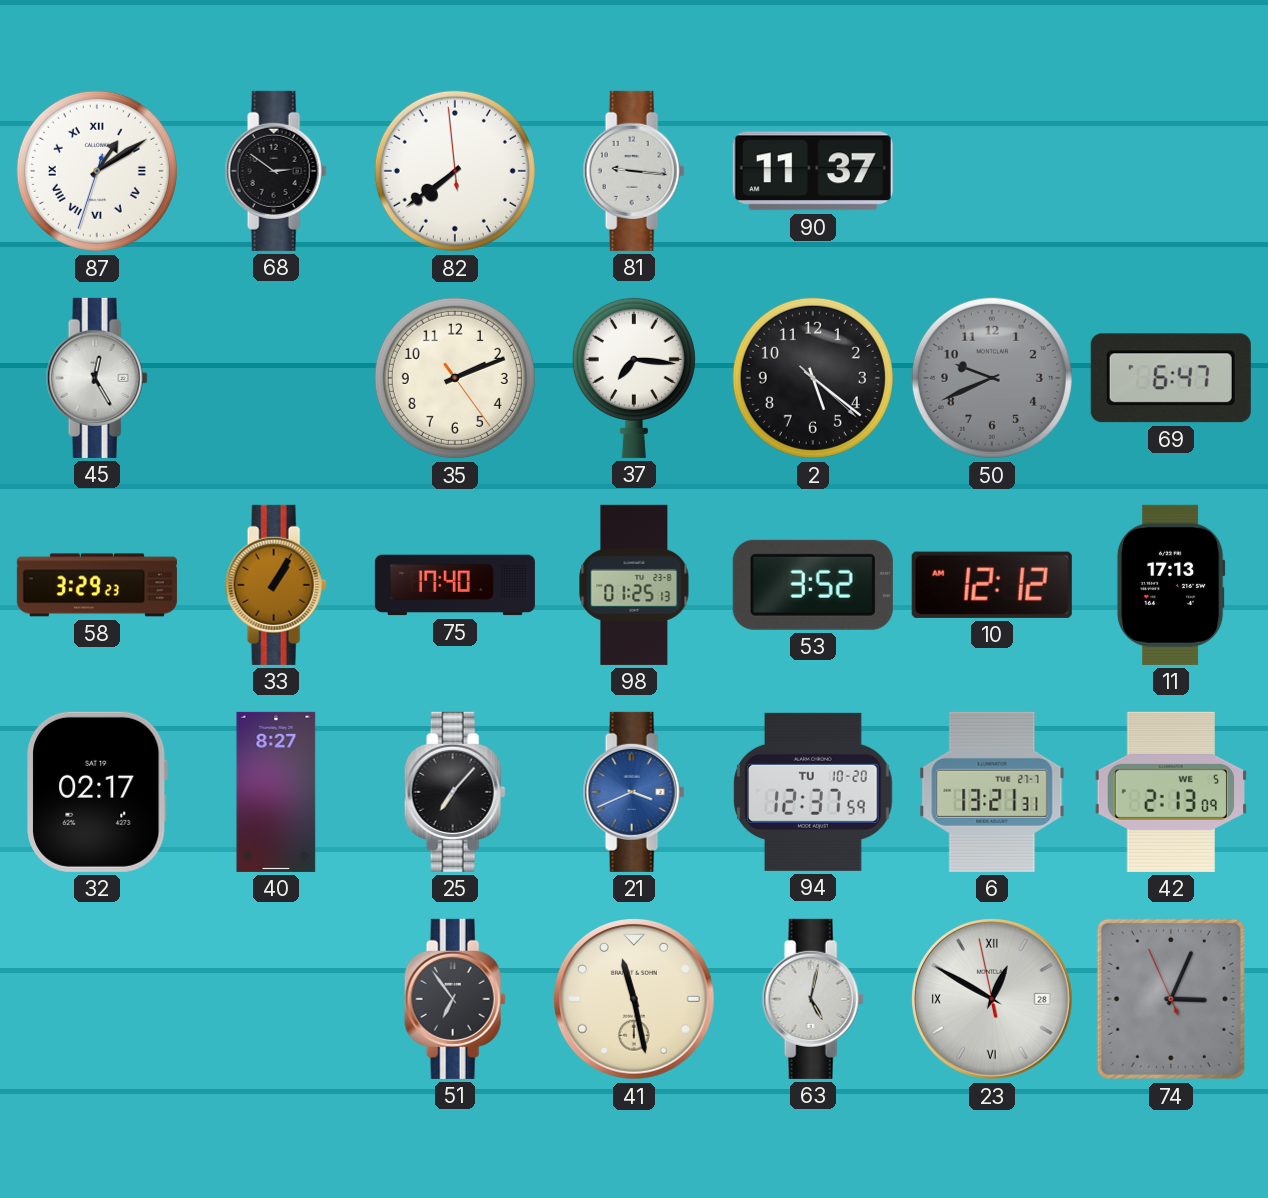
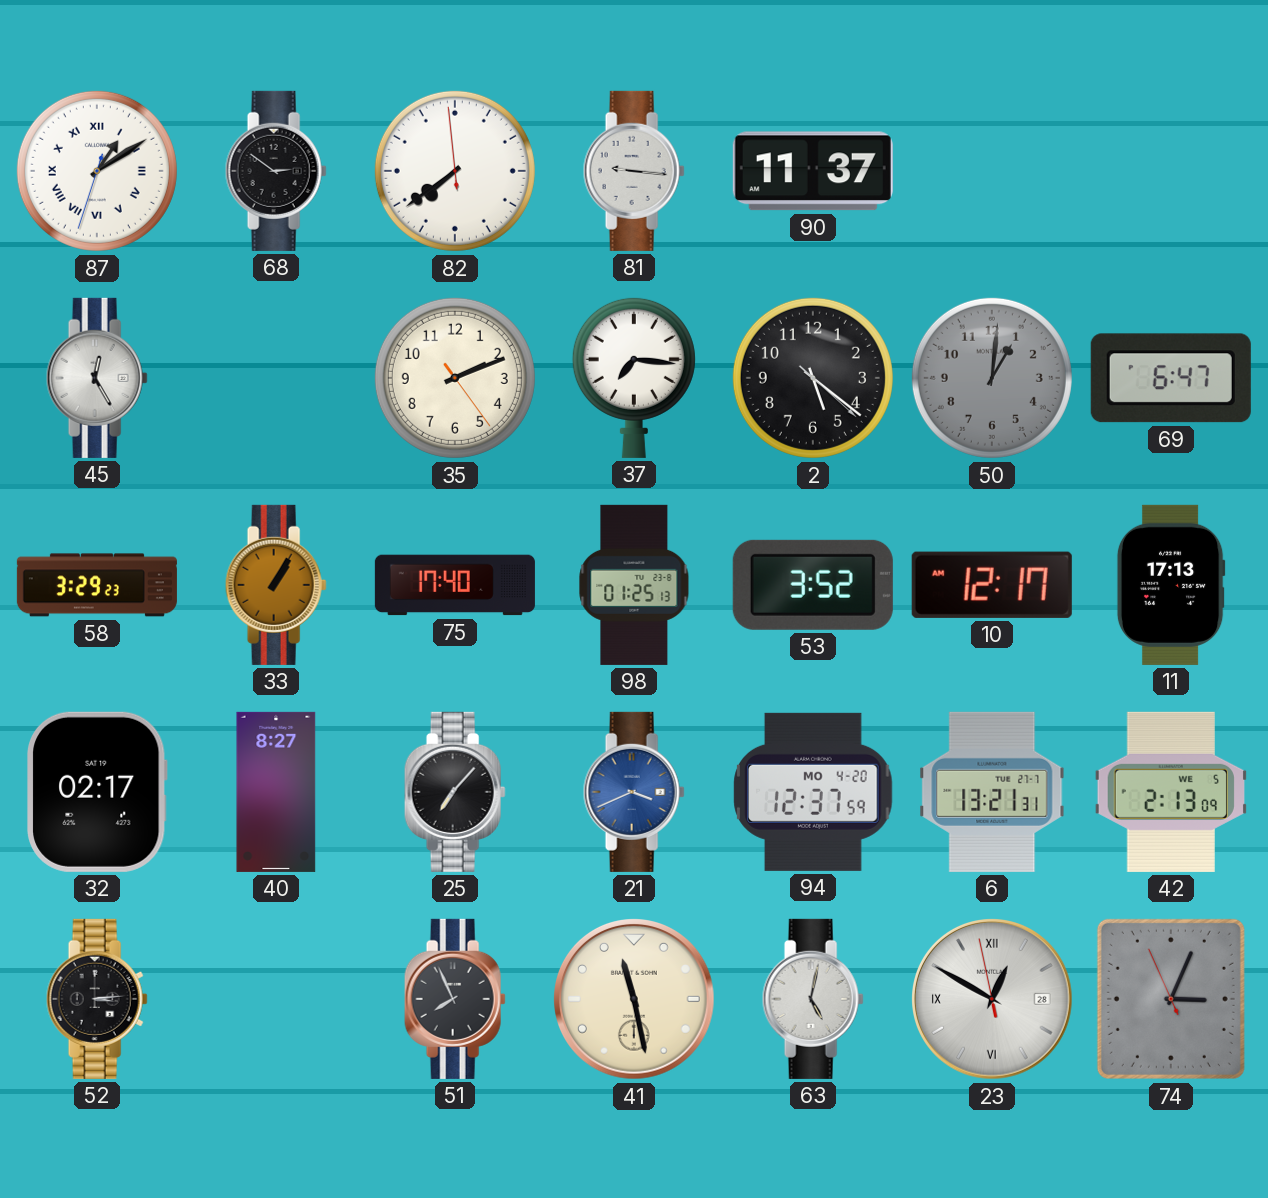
50: 9:41 -> 1:01 (992, 378)
10: 12:12 -> 12:17 (992, 585)
94 date: TU 10-20 -> MO 4-20 (813, 792)
52: none -> 3:14 (97, 999)
51: 6:54 -> 7:56 (455, 999)
